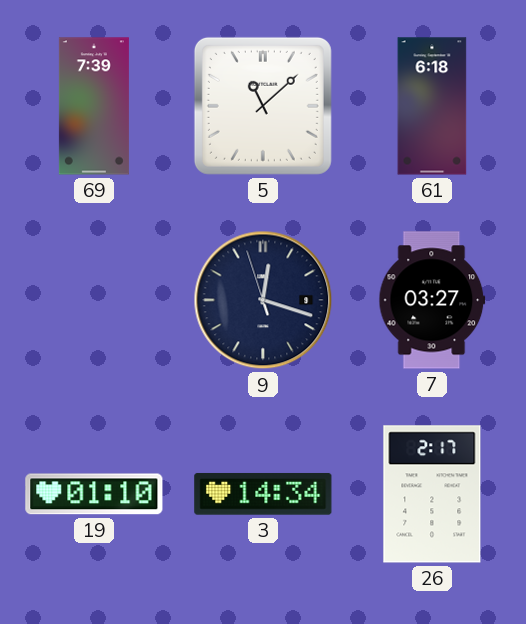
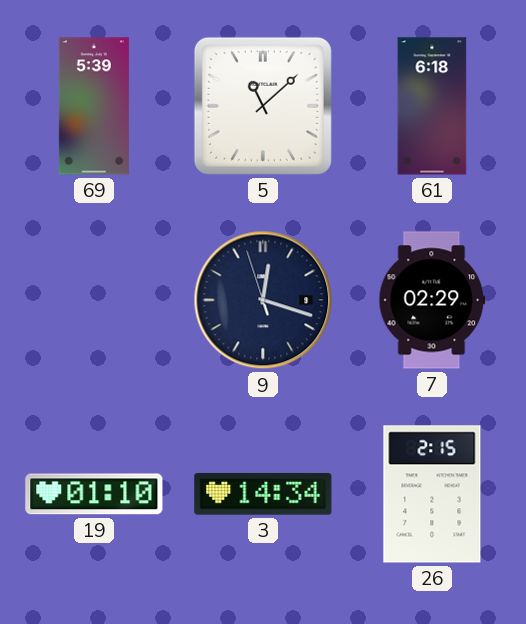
69: 7:39 -> 5:39 (94, 106)
7: 03:27 -> 02:29 (432, 300)
26: 2:17 -> 2:15 (432, 494)
